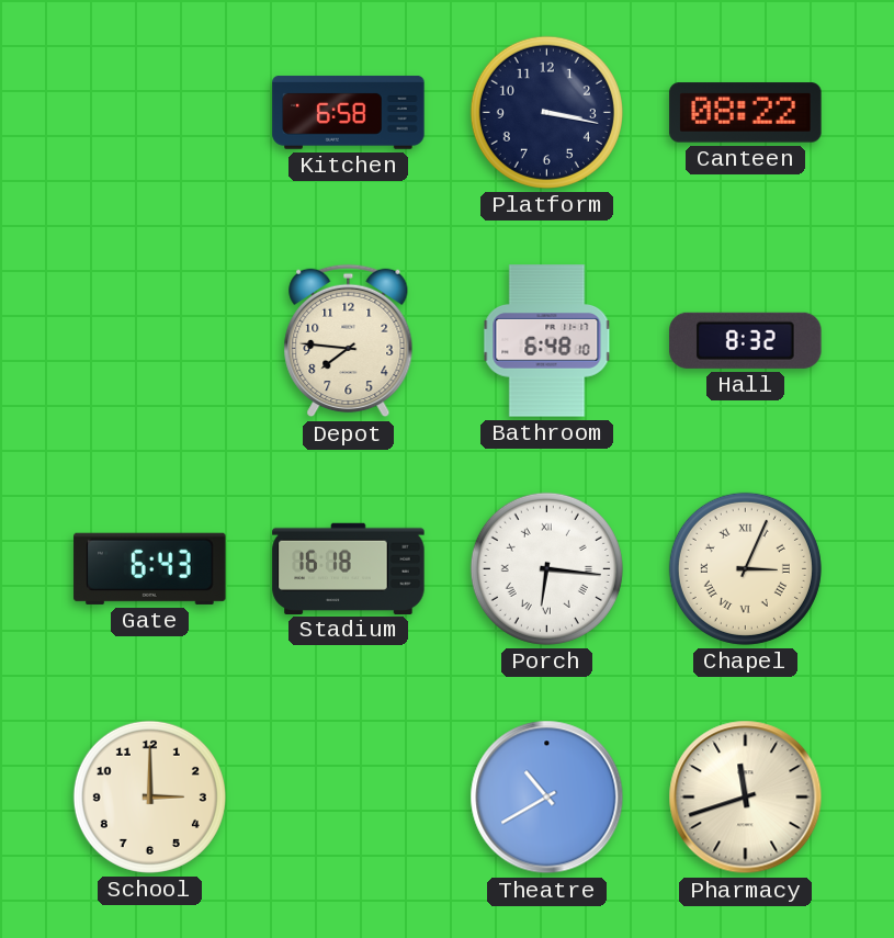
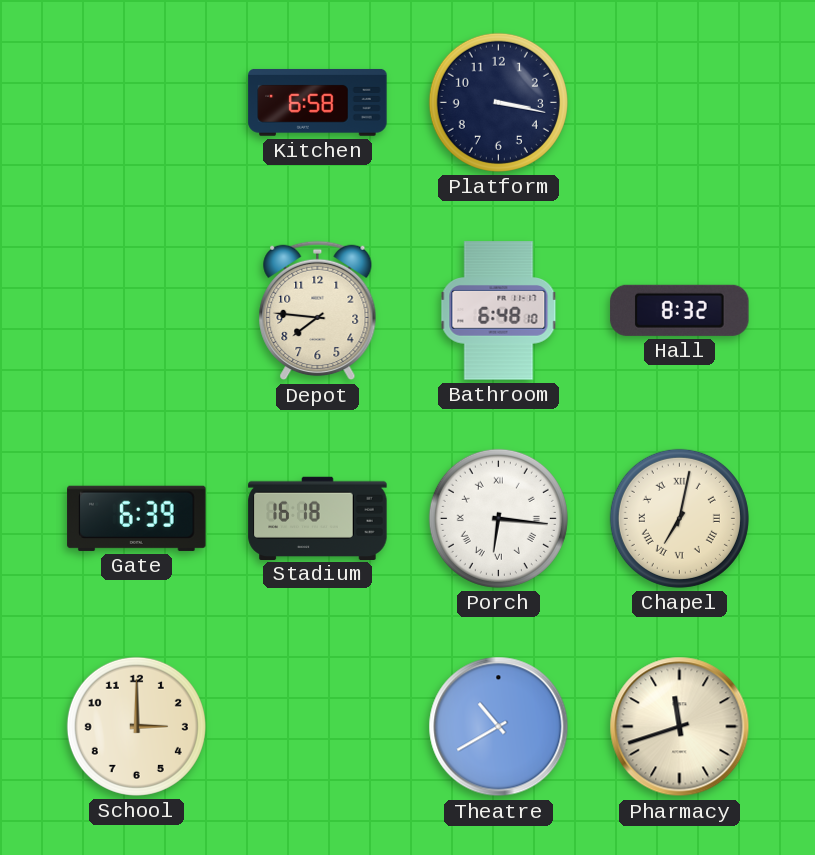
Canteen: 08:22 -> none (746, 113)
Gate: 6:43 -> 6:39 (137, 518)
Chapel: 3:04 -> 7:02 (679, 518)
